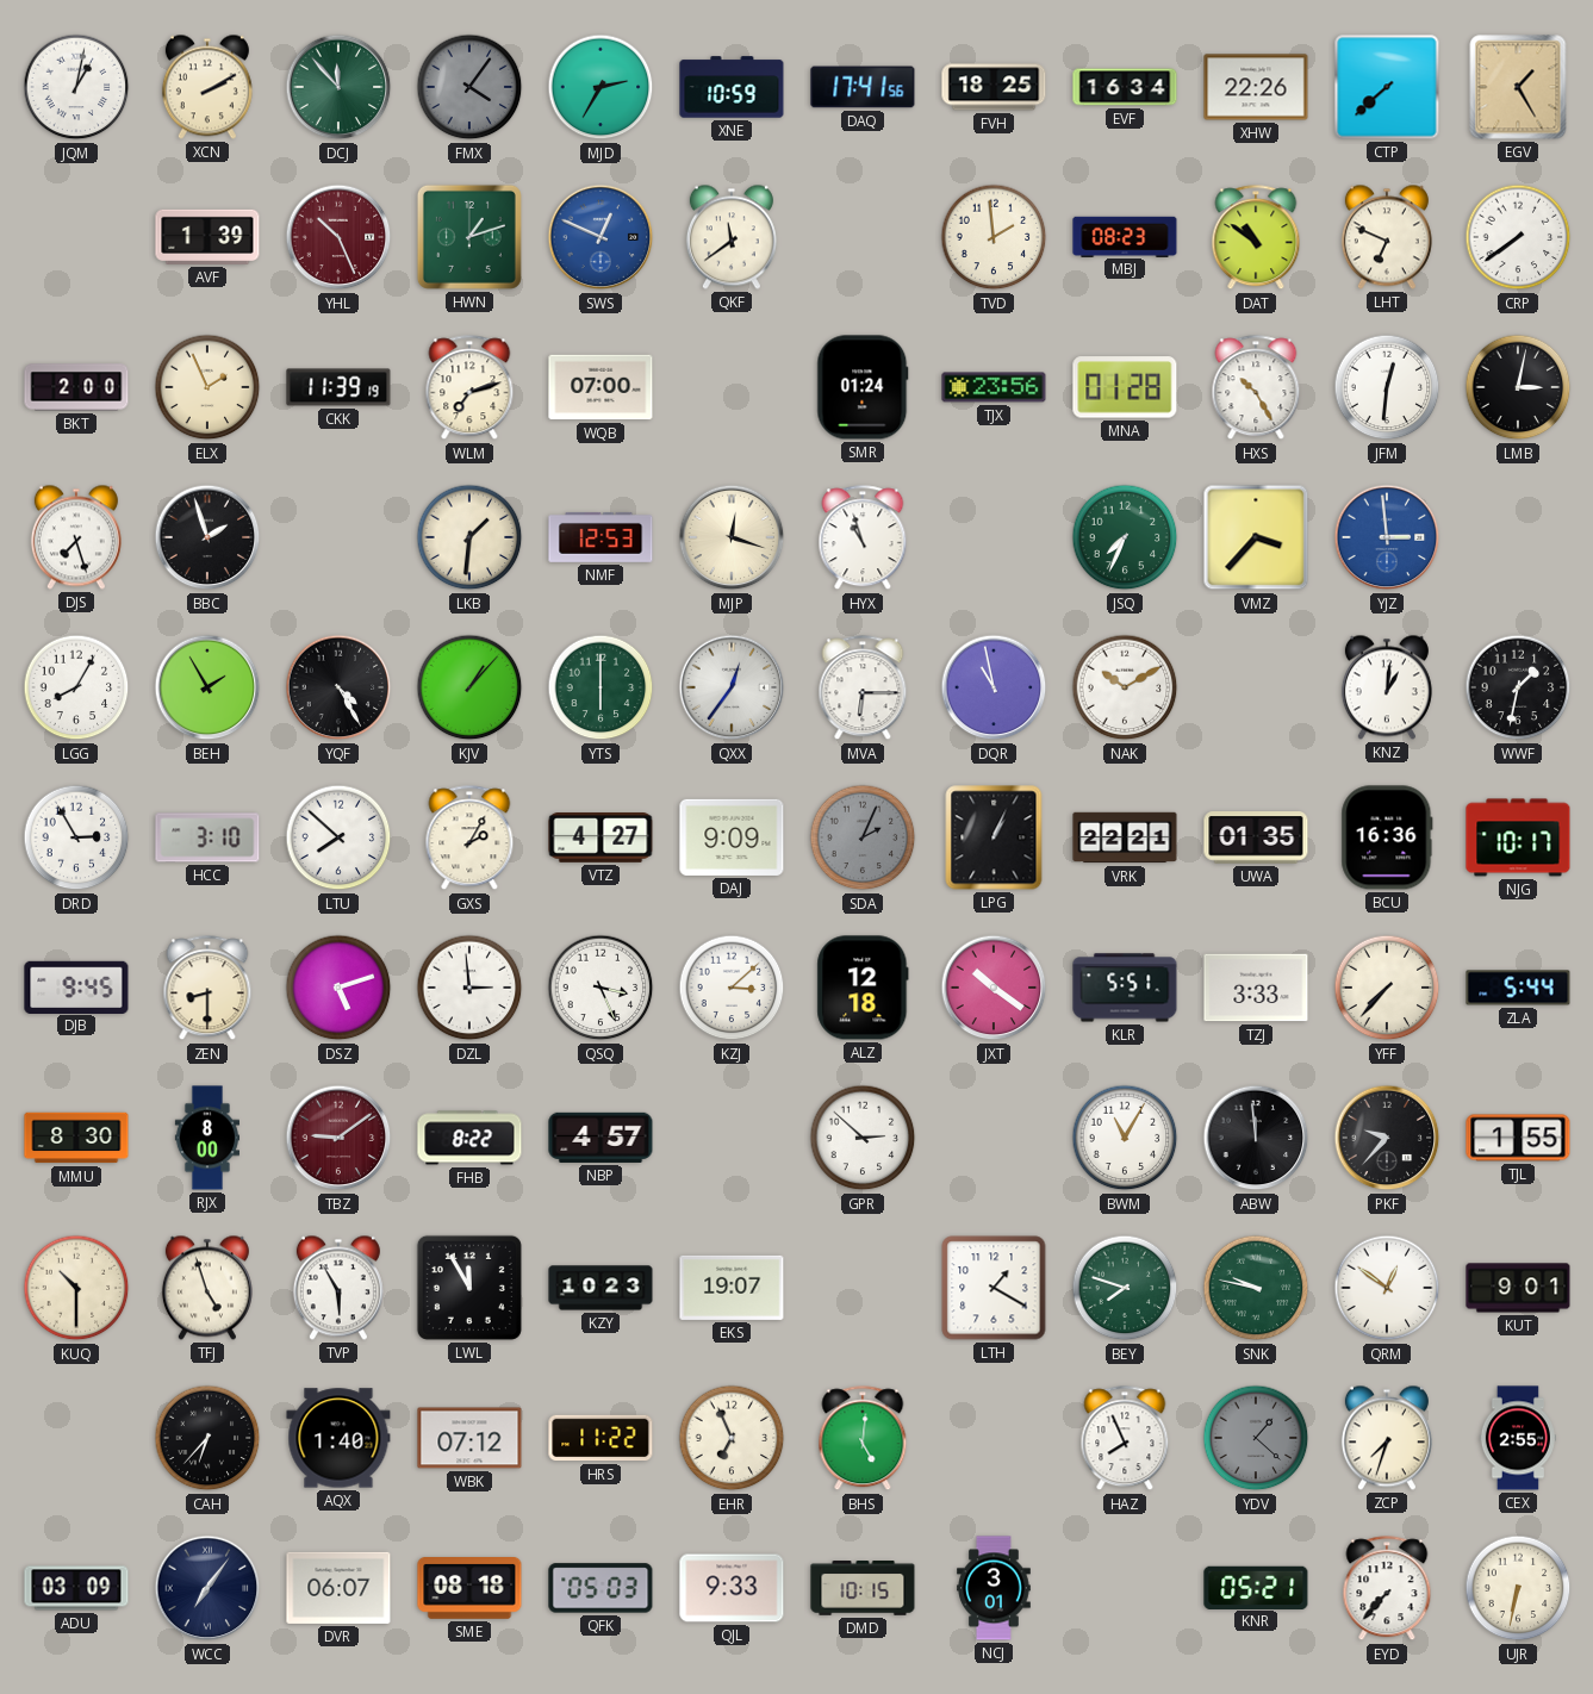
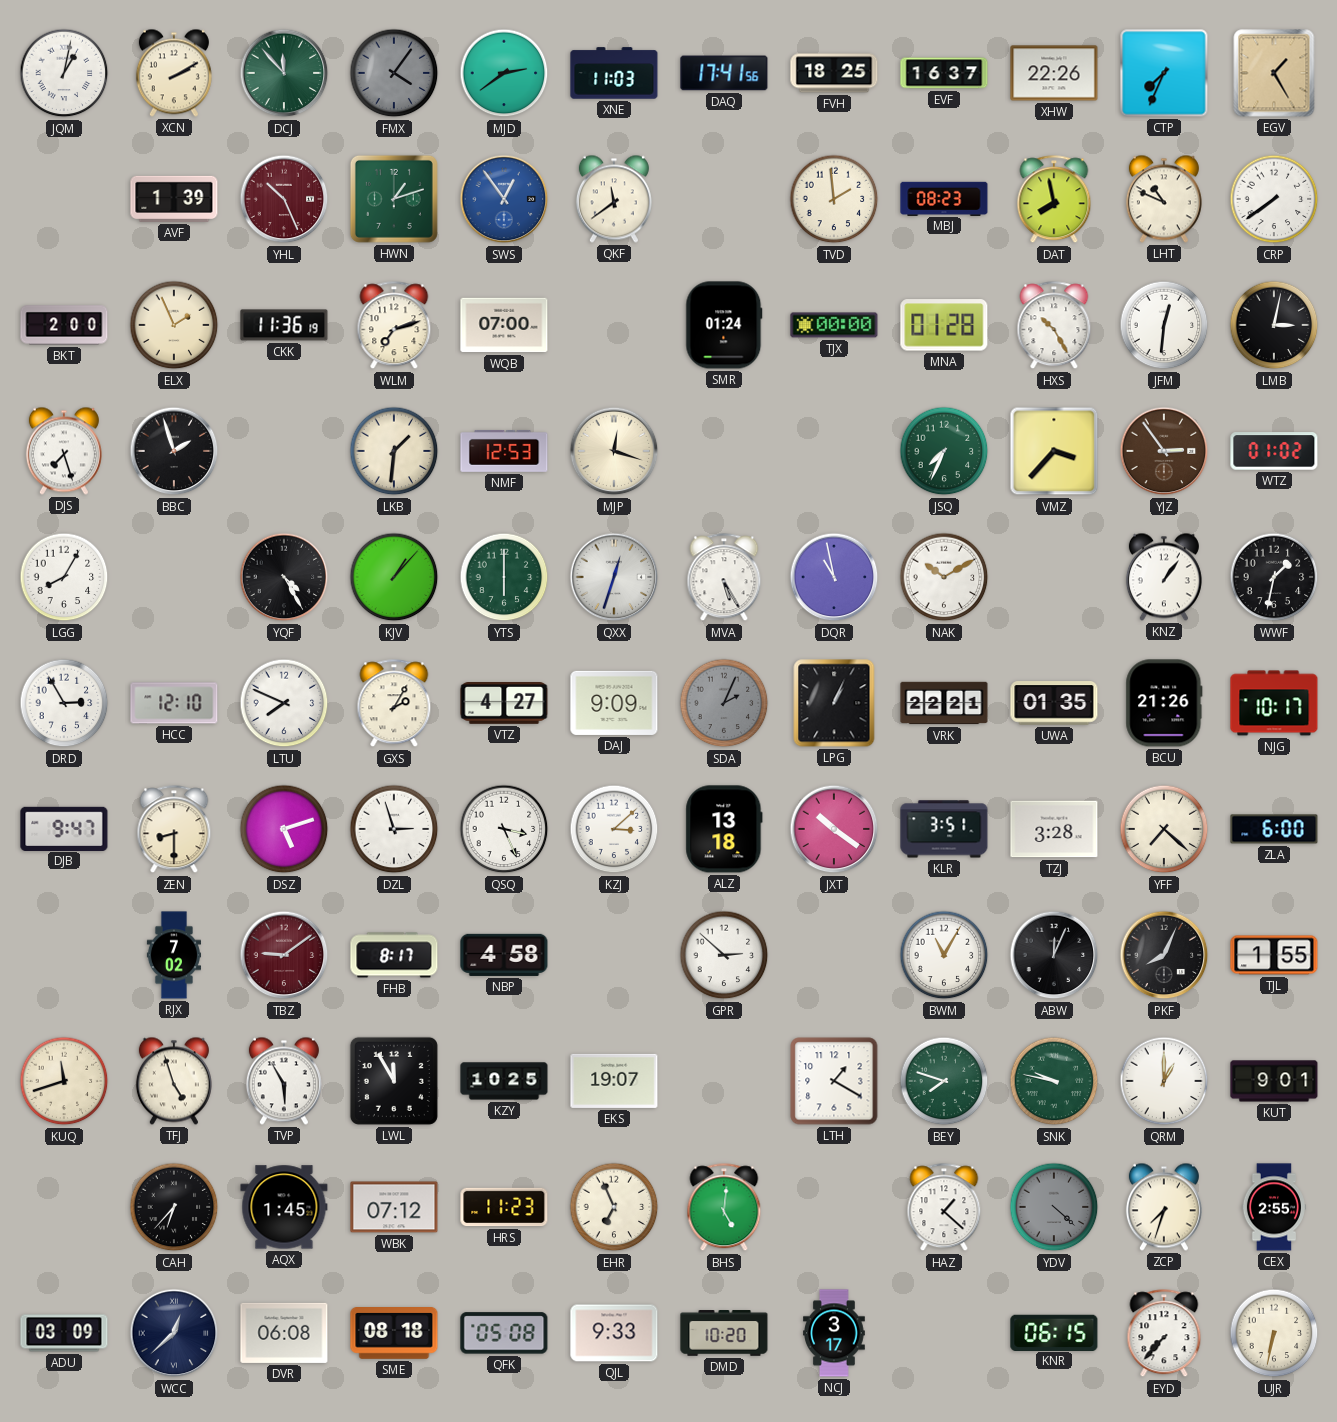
MJD: 2:35 -> 2:39 (504, 73)
XNE: 10:59 -> 11:03 (614, 73)
EVF: 16:34 -> 16:37 (944, 73)
CTP: 7:38 -> 7:34 (1164, 73)
SWS: 12:49 -> 12:54 (504, 199)
DAT: 10:51 -> 7:58 (1054, 200)
LHT: 6:49 -> 10:49 (1164, 199)
CKK: 11:39 -> 11:36 (284, 325)
TJX: 23:56 -> 00:00 (834, 325)
HYX: 10:57 -> none (863, 538)
YJZ: 2:59 -> 2:54 (1164, 451)
YJZ dial: blue -> brown (1164, 451)
WTZ: none -> 01:02 (1274, 451)
BEH: 1:55 -> none (207, 687)
QXX: 12:36 -> 12:33 (614, 577)
MVA: 6:15 -> 5:25 (724, 578)
KNZ: 1:01 -> 1:06 (1164, 577)
HCC: 3:10 -> 12:10 (174, 703)
LTU: 7:52 -> 7:49 (284, 703)
BCU: 16:36 -> 21:26 (1164, 703)
DJB: 9:45 -> 9:47 (64, 828)
DZL: 2:59 -> 2:57 (394, 829)
ALZ: 12:18 -> 13:18 (724, 829)
KLR: 5:51 -> 3:51 (944, 829)
TZJ: 3:33 -> 3:28 (1054, 829)
YFF: 7:37 -> 7:22 (1164, 829)
ZLA: 5:44 -> 6:00 (1274, 829)
MMU: 8:30 -> none (76, 1138)
RJX: 8:00 -> 7:02 (173, 955)
FHB: 8:22 -> 8:17 (394, 955)
NBP: 4:57 -> 4:58 (504, 955)
ABW: 11:59 -> 12:04 (1054, 955)
PKF: 9:37 -> 8:04 (1164, 955)
KUQ: 10:30 -> 11:42 (64, 1081)
KZY: 10:23 -> 10:25 (504, 1081)
QRM: 12:51 -> 1:00 (1164, 1081)
AQX: 1:40 -> 1:45 (284, 1207)
HRS: 11:22 -> 11:23 (504, 1207)
HAZ: 7:56 -> 1:22 (944, 1208)
YDV: 1:22 -> 4:22 (1054, 1207)
WCC: 7:06 -> 12:38 (174, 1333)
DVR: 06:07 -> 06:08 (284, 1333)
QFK: 05:03 -> 05:08 (504, 1333)
DMD: 10:15 -> 10:20 (724, 1333)
NCJ: 3:01 -> 3:17 (835, 1333)
KNR: 05:21 -> 06:15 (1054, 1332)
